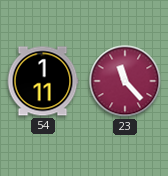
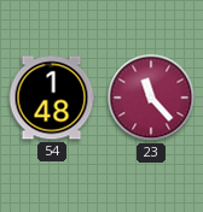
54: 1:11 -> 1:48 (52, 98)
